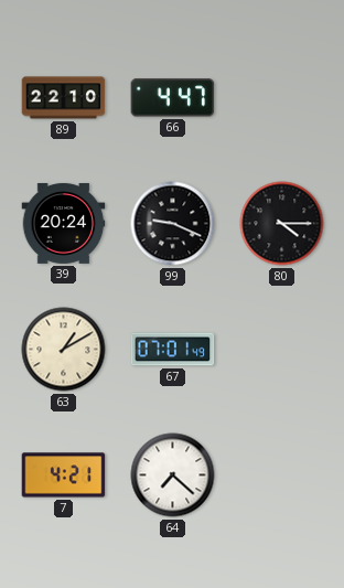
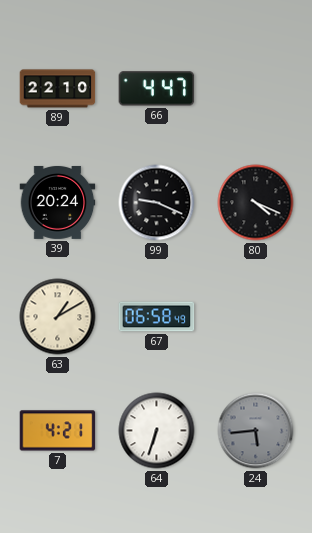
80: 4:15 -> 4:19 (256, 203)
67: 07:01 -> 06:58 (157, 317)
64: 7:22 -> 6:33 (157, 431)
24: none -> 5:44 (256, 431)
